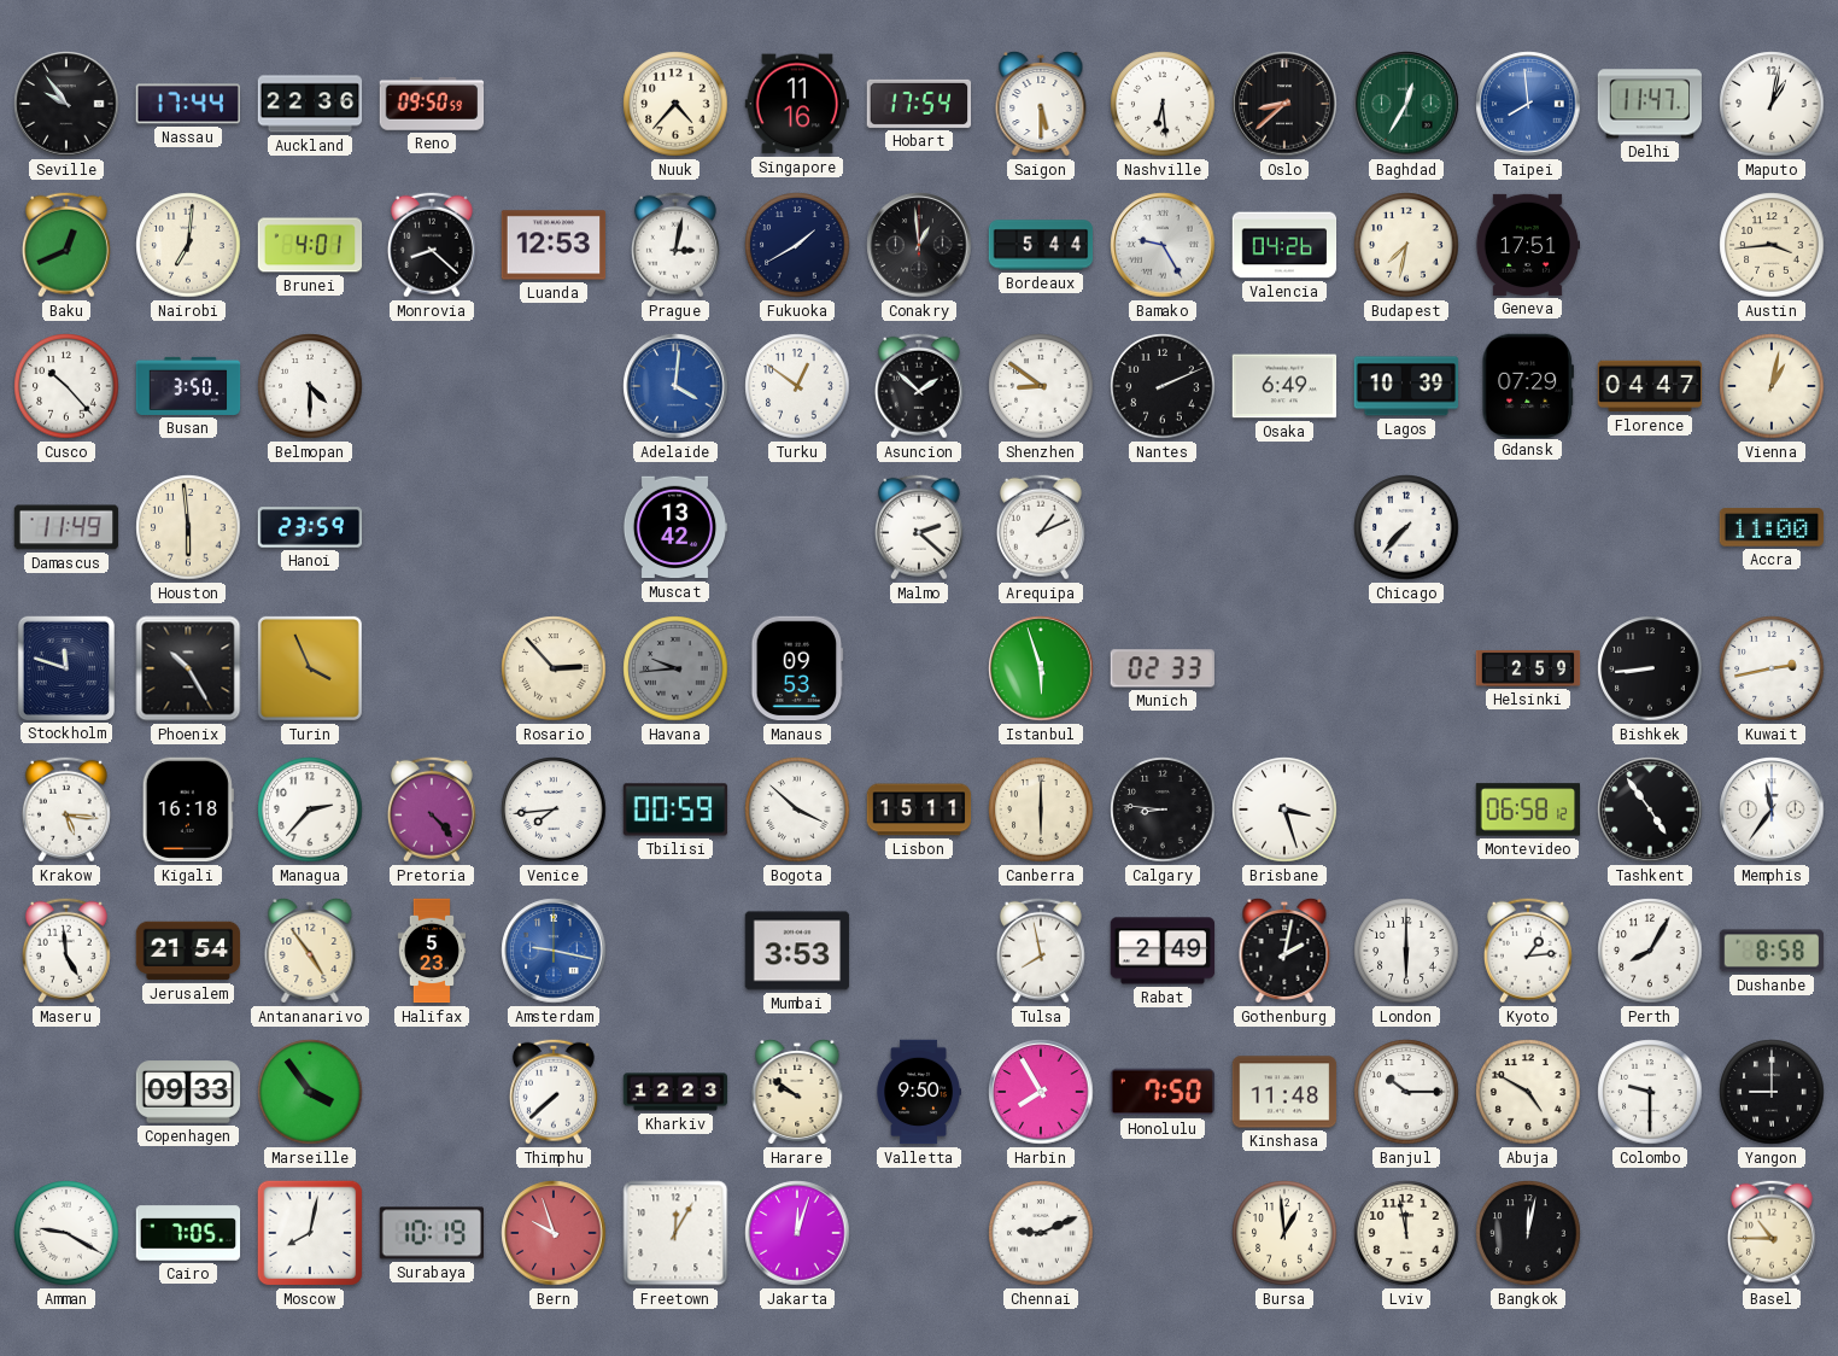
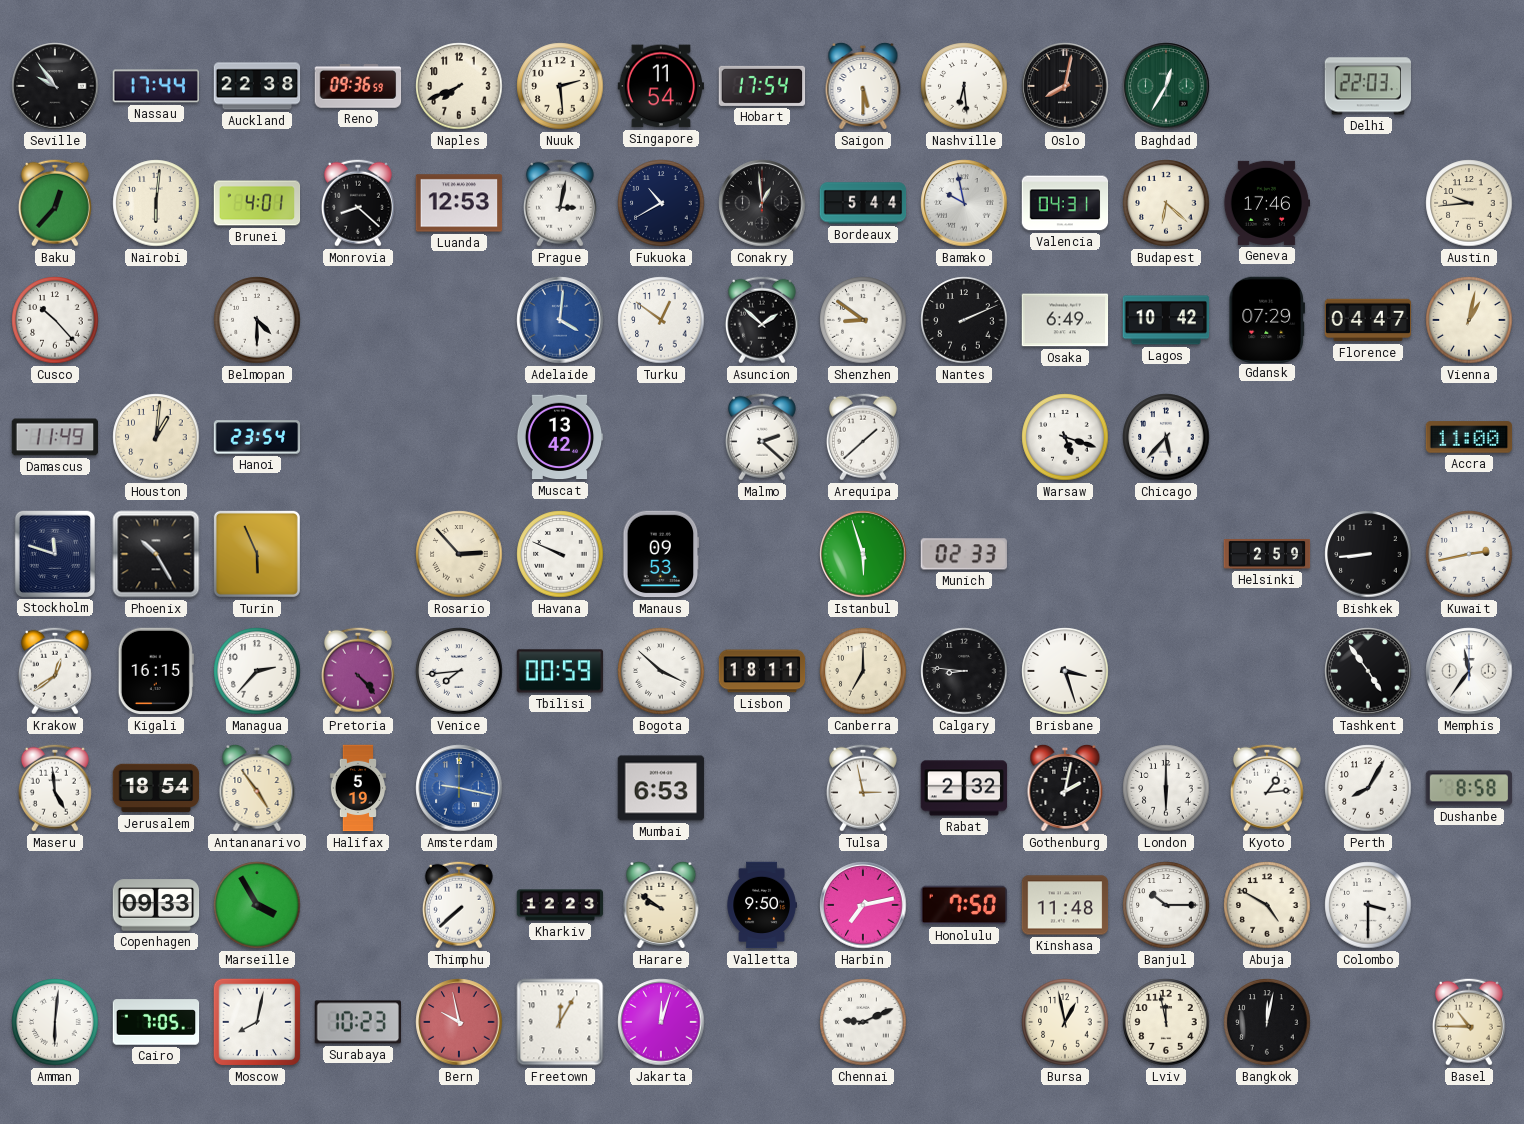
Auckland: 22:36 -> 22:38 (257, 86)
Reno: 09:50 -> 09:36 (358, 86)
Naples: none -> 7:41 (459, 86)
Nuuk: 4:37 -> 2:29 (560, 86)
Singapore: 11:16 -> 11:54 (661, 86)
Oslo: 8:38 -> 8:02 (1065, 86)
Taipei: 7:59 -> none (1528, 104)
Delhi: 11:47 -> 22:03 (1367, 86)
Maputo: 1:02 -> none (1772, 104)
Baku: 12:41 -> 12:37 (55, 203)
Nairobi: 7:01 -> 6:01 (156, 203)
Fukuoka: 1:40 -> 10:40 (661, 203)
Bamako: 9:25 -> 9:58 (964, 203)
Valencia: 04:26 -> 04:31 (1065, 203)
Budapest: 7:32 -> 6:22 (1166, 203)
Geneva: 17:51 -> 17:46 (1267, 203)
Austin: 3:44 -> 9:44 (1469, 203)
Busan: 3:50 -> none (188, 386)
Lagos: 10:39 -> 10:42 (1166, 320)
Houston: 5:59 -> 1:01 (156, 437)
Hanoi: 23:59 -> 23:54 (257, 437)
Arequipa: 1:11 -> 1:38 (863, 437)
Warsaw: none -> 5:18 (1065, 437)
Chicago: 7:37 -> 5:37 (1166, 437)
Turin: 3:56 -> 5:56 (257, 554)
Havana: 9:44 -> 9:49 (560, 554)
Havana dial: grey -> white (560, 554)
Krakow: 5:16 -> 12:39 (55, 671)
Kigali: 16:18 -> 16:15 (156, 671)
Lisbon: 15:11 -> 18:11 (762, 671)
Canberra: 6:00 -> 7:00 (863, 671)
Montevideo: 06:58 -> none (1528, 809)
Jerusalem: 21:54 -> 18:54 (156, 788)
Halifax: 5:23 -> 5:19 (358, 788)
Mumbai: 3:53 -> 6:53 (661, 788)
Tulsa: 7:58 -> 2:58 (863, 788)
Rabat: 2:49 -> 2:32 (964, 788)
Marseille: 3:54 -> 3:55 (257, 905)
Harbin: 7:55 -> 7:13 (863, 905)
Colombo: 9:30 -> 3:30 (1368, 905)
Yangon: 9:00 -> none (1772, 1092)
Amman: 9:20 -> 6:01 (55, 1022)
Surabaya: 10:19 -> 10:23 (358, 1022)
Bern: 9:57 -> 9:58 (459, 1022)
Bursa: 12:59 -> 12:58 (1065, 1022)
